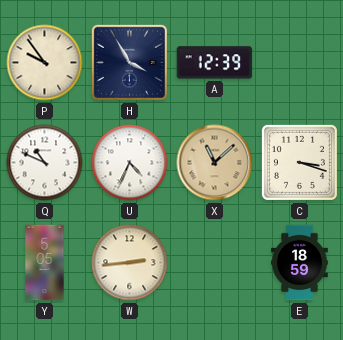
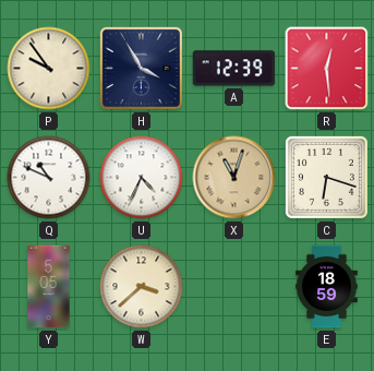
R: none -> 12:29 (327, 69)
X: 11:08 -> 11:03 (234, 178)
C: 3:18 -> 6:18 (326, 177)
W: 2:44 -> 3:38 (142, 287)
